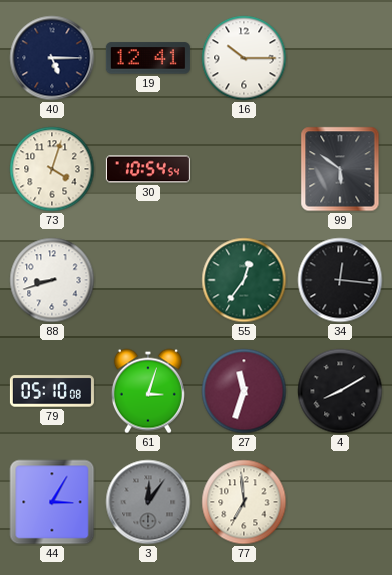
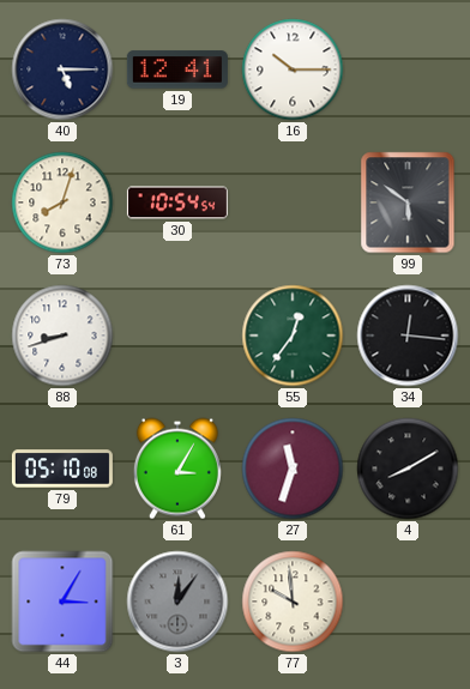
73: 4:03 -> 8:03 (62, 203)
61: 3:03 -> 3:05 (177, 469)
77: 6:59 -> 9:59 (293, 602)
